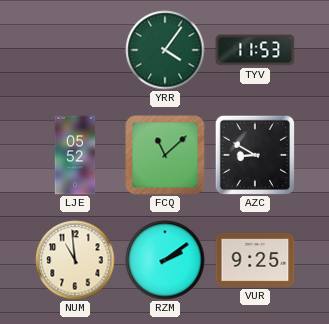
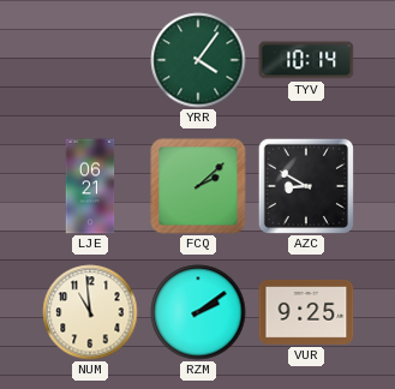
TYV: 11:53 -> 10:14 (306, 60)
LJE: 05:52 -> 06:21 (90, 186)
FCQ: 11:08 -> 2:08 (198, 186)
